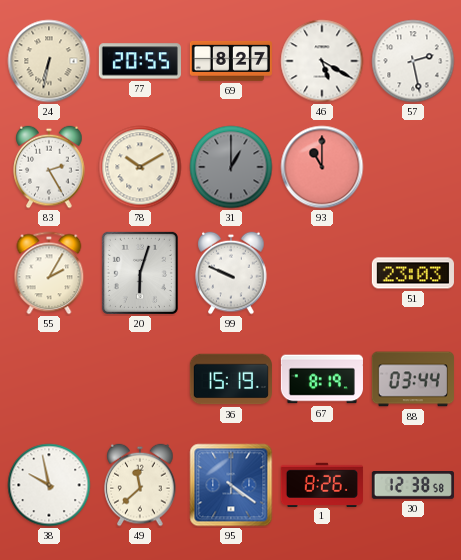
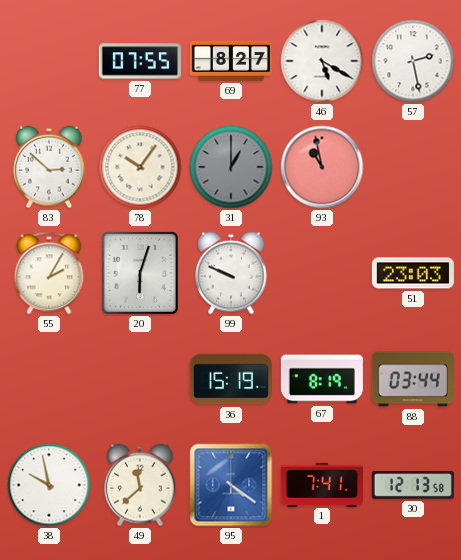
24: 6:32 -> none (49, 61)
77: 20:55 -> 07:55 (140, 61)
83: 2:25 -> 2:52 (49, 167)
78: 10:10 -> 10:06 (140, 167)
93: 11:00 -> 10:58 (322, 167)
1: 8:26 -> 7:41 (322, 484)
30: 12:38 -> 12:13 (413, 485)
